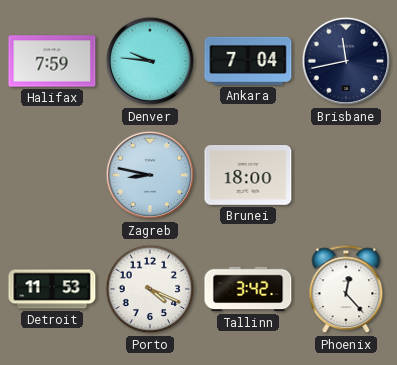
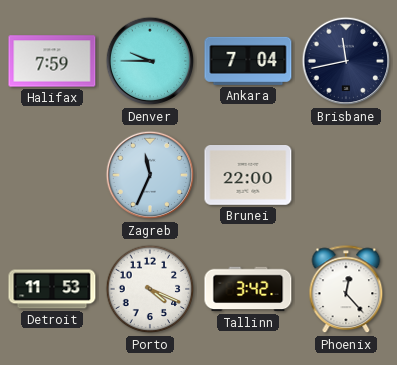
Denver: 9:46 -> 9:45 (150, 61)
Zagreb: 8:47 -> 11:34 (150, 175)
Brunei: 18:00 -> 22:00 (248, 176)
